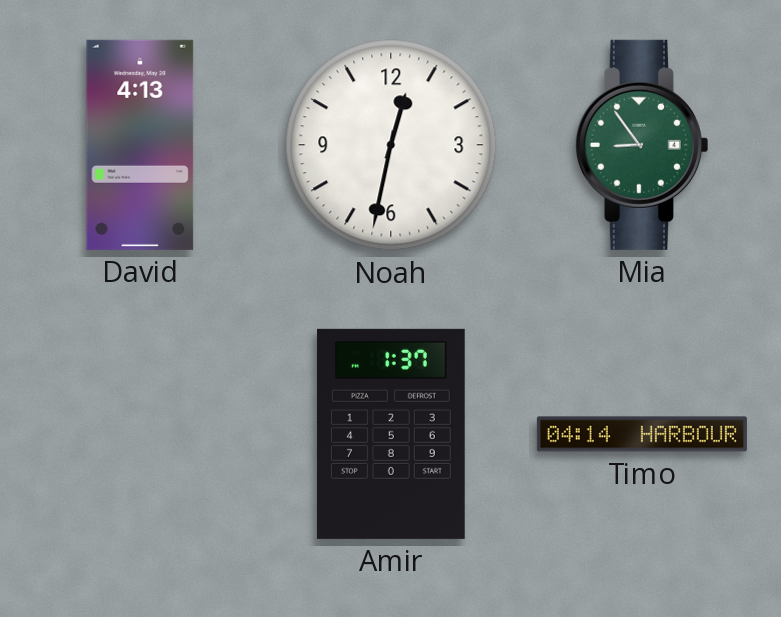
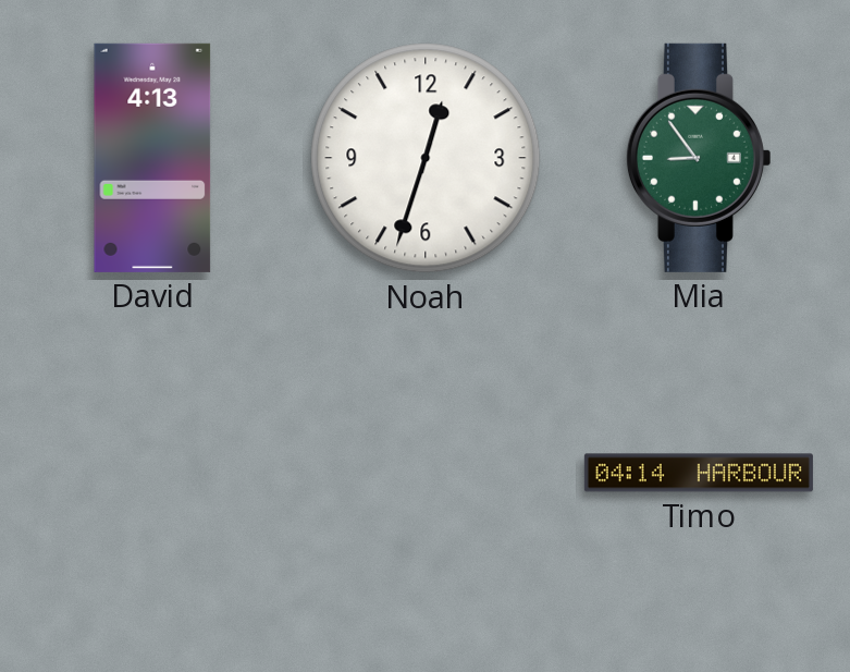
Noah: 12:32 -> 12:33 (426, 158)
Amir: 1:37 -> none (391, 434)
